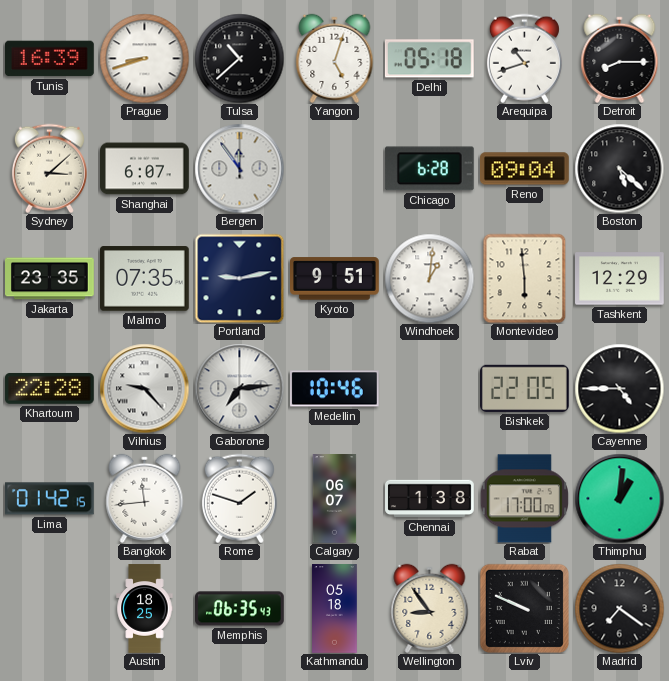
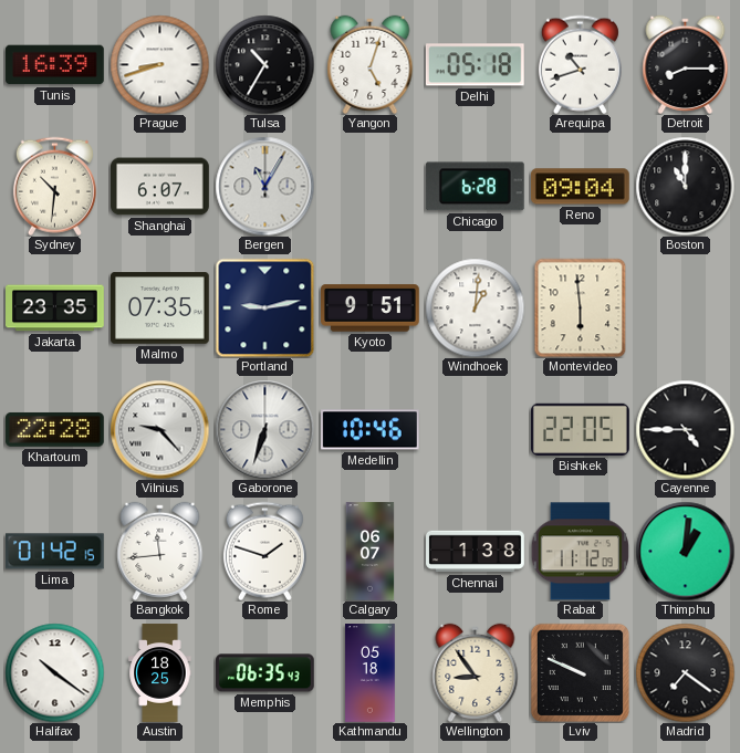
Tulsa: 10:38 -> 10:35 (264, 64)
Sydney: 3:08 -> 10:31 (54, 186)
Bergen: 11:54 -> 11:05 (264, 186)
Boston: 5:22 -> 11:00 (685, 186)
Tashkent: 12:29 -> none (620, 279)
Gaborone: 7:14 -> 6:33 (264, 429)
Rabat: 17:00 -> 11:12 (580, 552)
Halifax: none -> 10:21 (54, 672)
